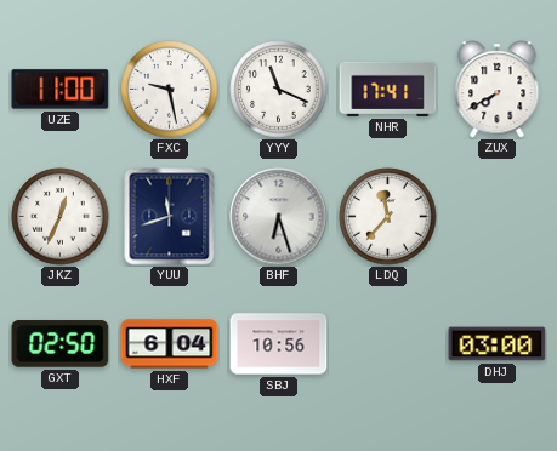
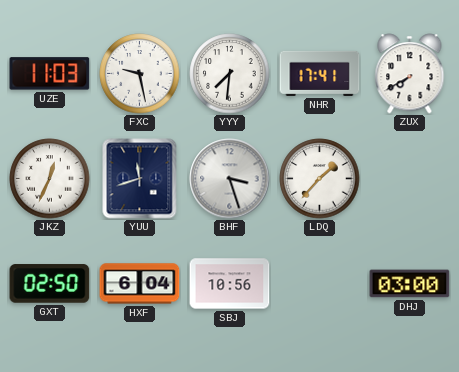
UZE: 11:00 -> 11:03 (50, 74)
YYY: 11:19 -> 7:31 (230, 74)
BHF: 6:27 -> 3:27 (230, 179)
LDQ: 11:37 -> 1:37 (320, 179)
